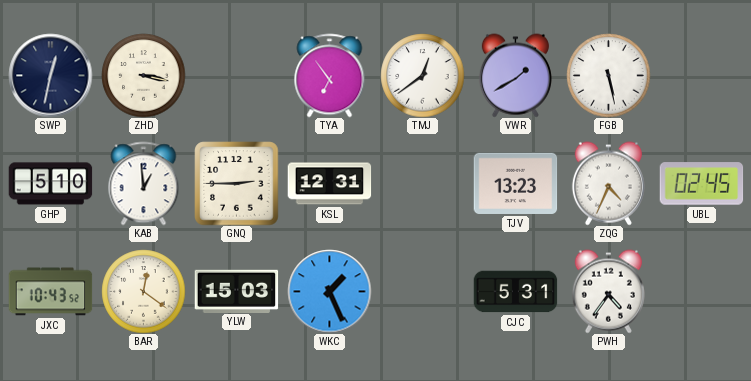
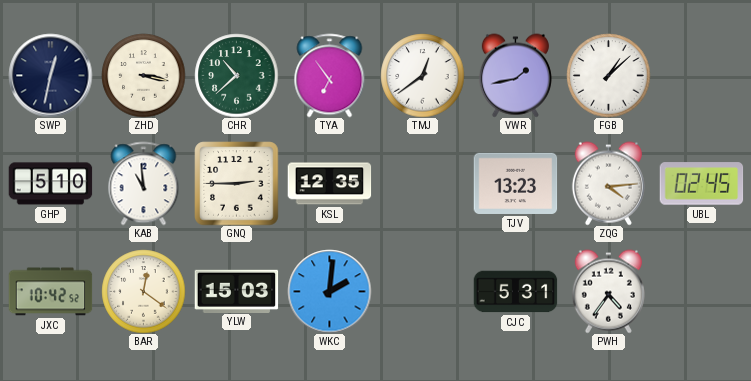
CHR: none -> 10:38 (236, 75)
VWR: 1:40 -> 1:43 (515, 75)
FGB: 5:28 -> 1:08 (608, 75)
KAB: 12:59 -> 10:59 (144, 183)
KSL: 12:31 -> 12:35 (329, 184)
ZQG: 4:34 -> 4:14 (608, 183)
JXC: 10:43 -> 10:42 (50, 292)
WKC: 1:26 -> 2:01 (329, 291)
